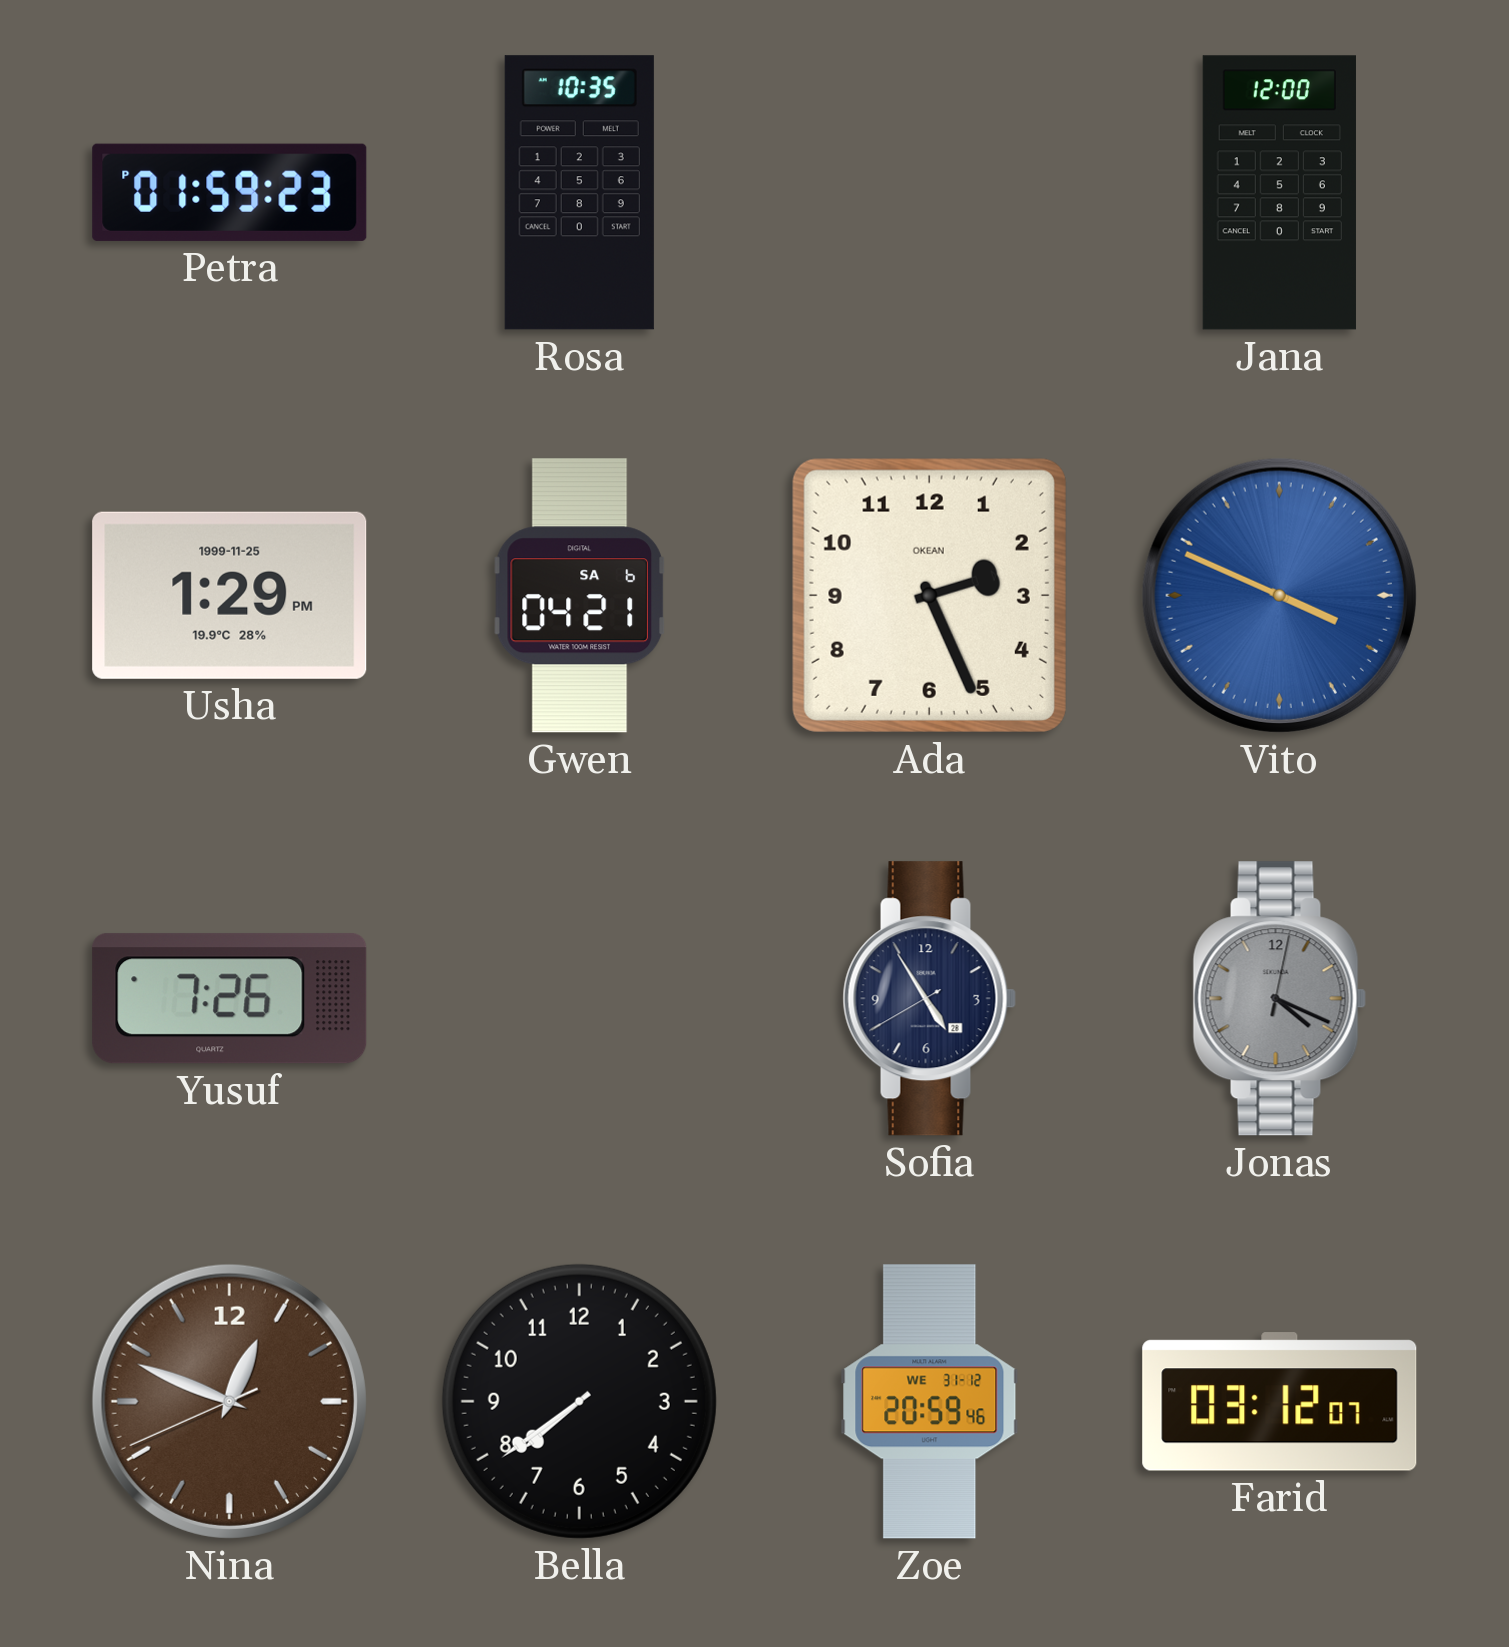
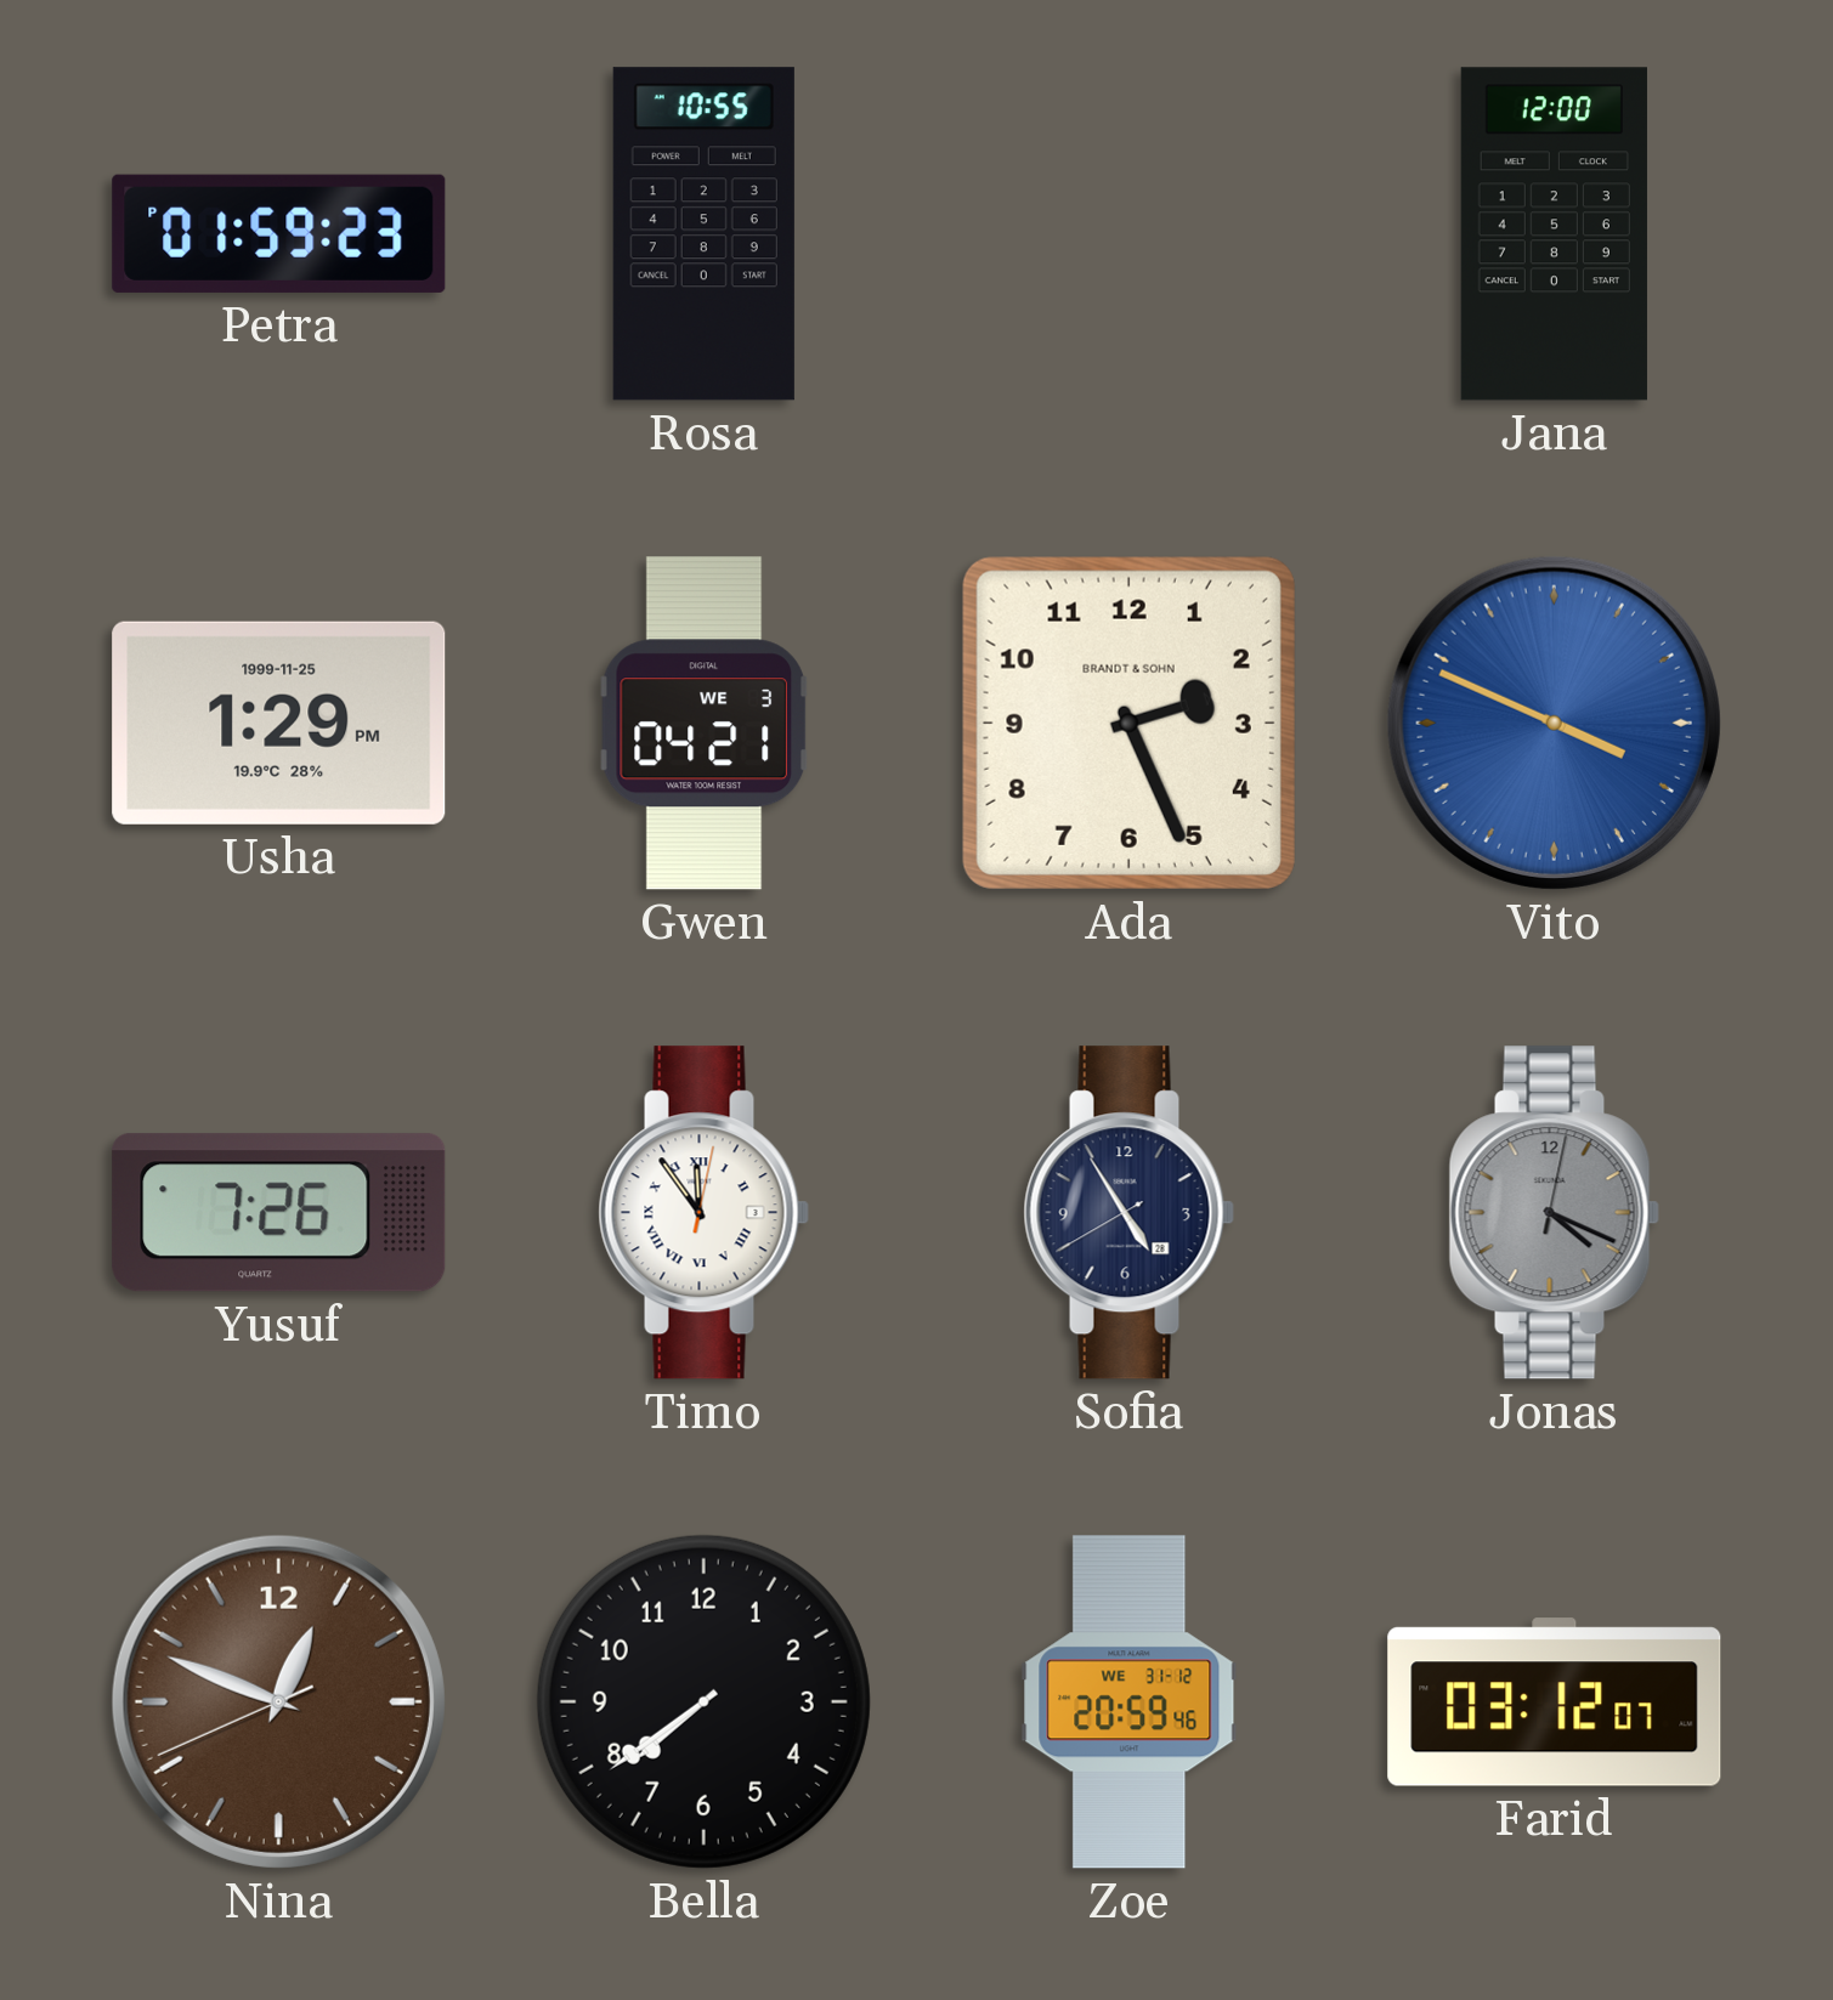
Rosa: 10:35 -> 10:55 (703, 234)
Gwen date: SA 6 -> WE 3 (703, 724)
Ada brand: OKEAN -> BRANDT & SOHN (1128, 723)
Timo: none -> 11:54 (703, 1213)
